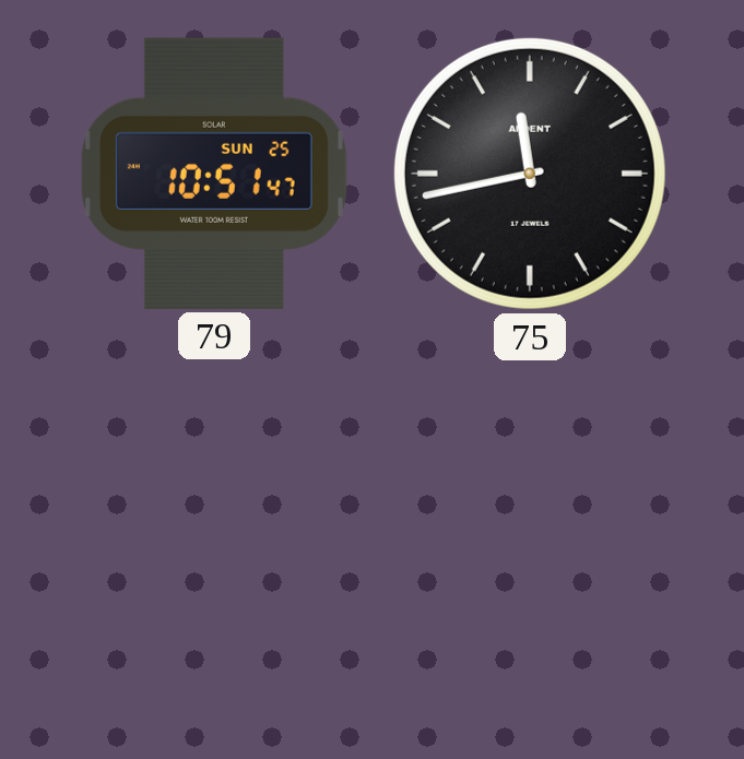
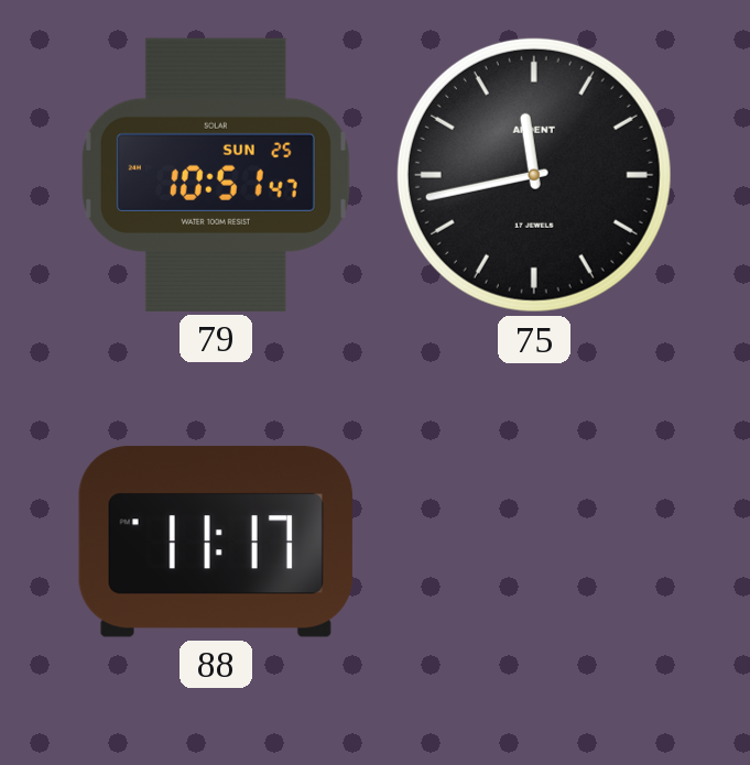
88: none -> 11:17 (216, 542)
